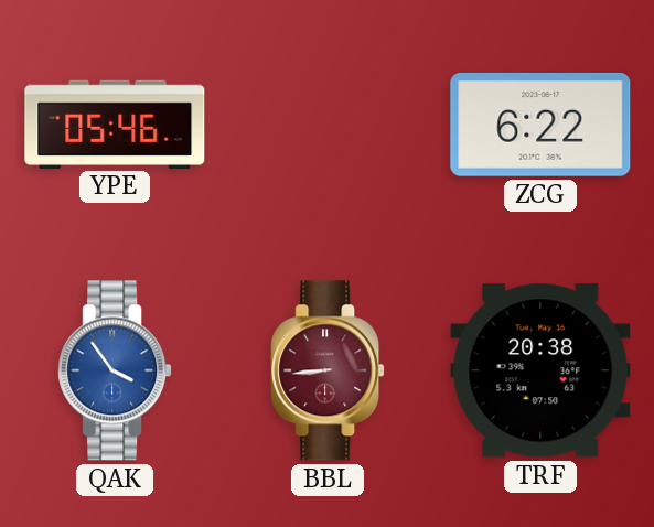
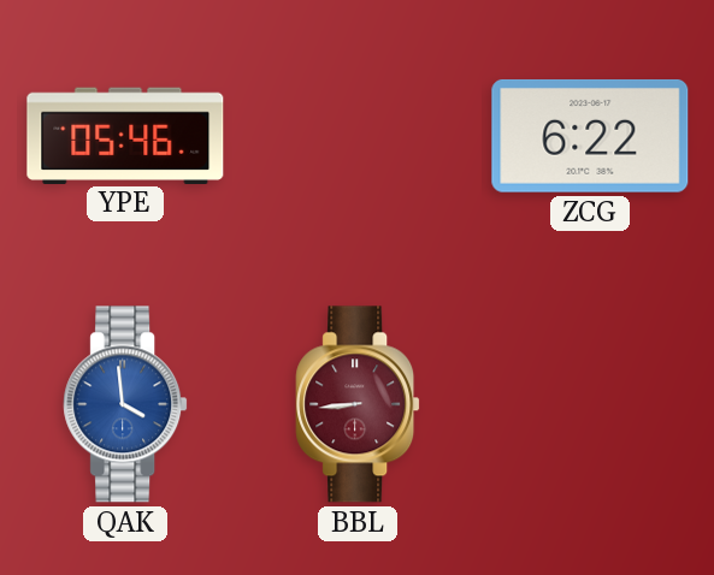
QAK: 3:54 -> 3:59 (125, 404)
TRF: 20:38 -> none (540, 370)
